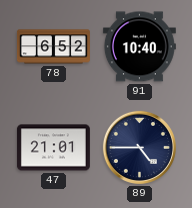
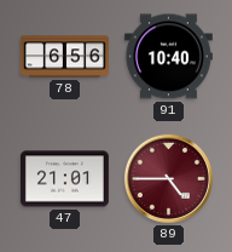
78: 6:52 -> 6:56 (65, 57)
89 dial: navy -> burgundy (168, 178)
